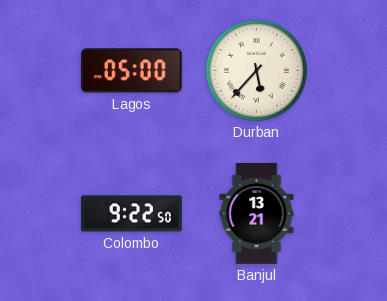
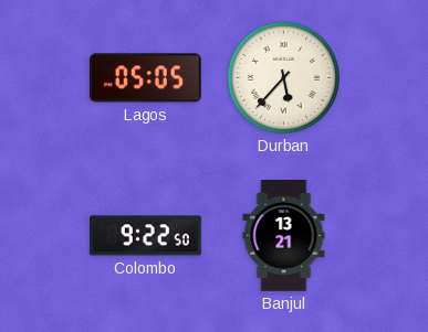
Lagos: 05:00 -> 05:05 (145, 78)
